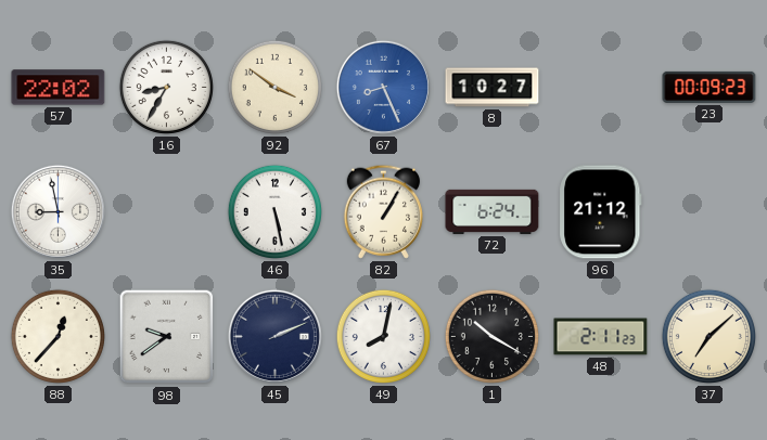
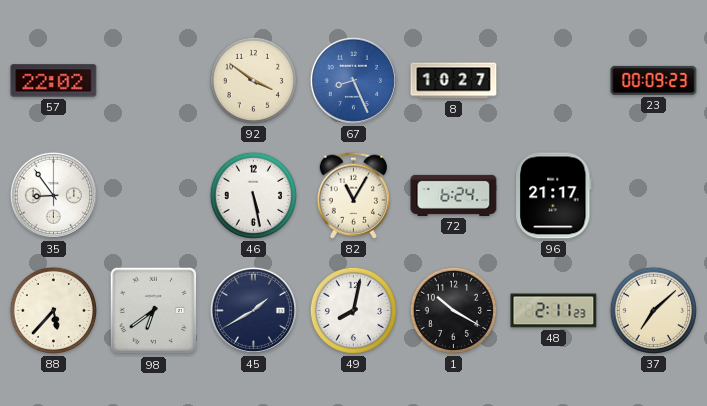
16: 8:35 -> none (166, 87)
35: 8:58 -> 8:54 (53, 195)
82: 1:05 -> 11:05 (353, 195)
96: 21:12 -> 21:17 (554, 196)
88: 12:37 -> 5:37 (53, 310)
98: 9:39 -> 6:39 (154, 311)
45: 2:11 -> 1:40 (253, 310)
